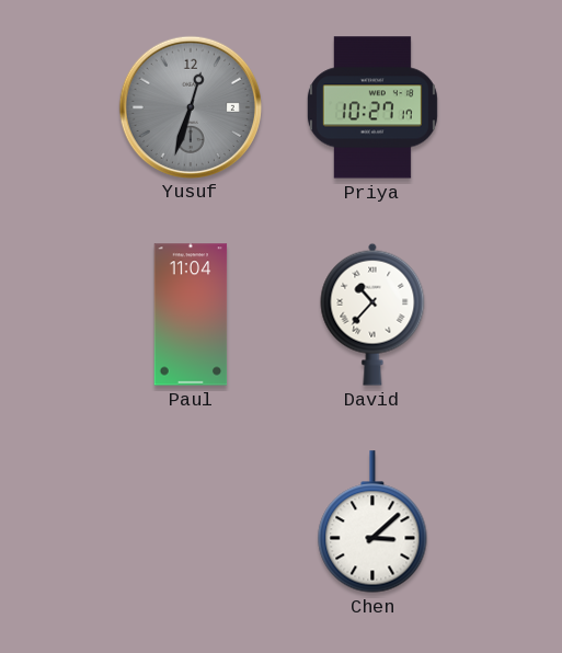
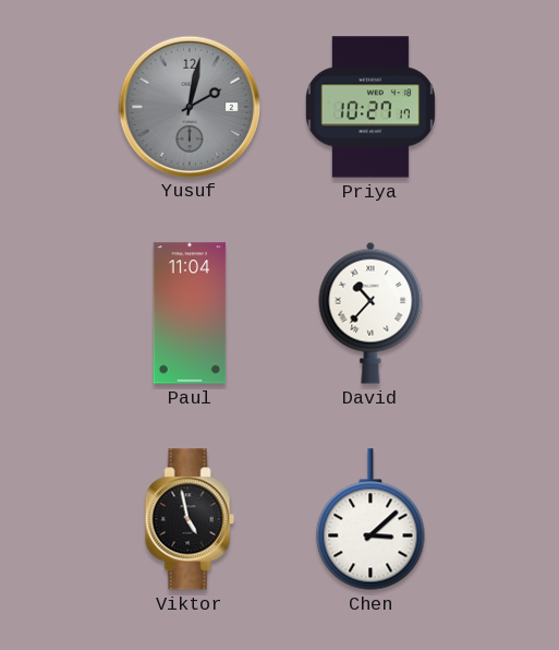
Yusuf: 12:33 -> 2:02 (189, 106)
Viktor: none -> 4:58 (190, 519)
